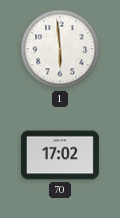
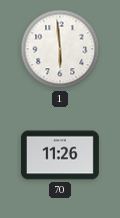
70: 17:02 -> 11:26 (60, 155)
